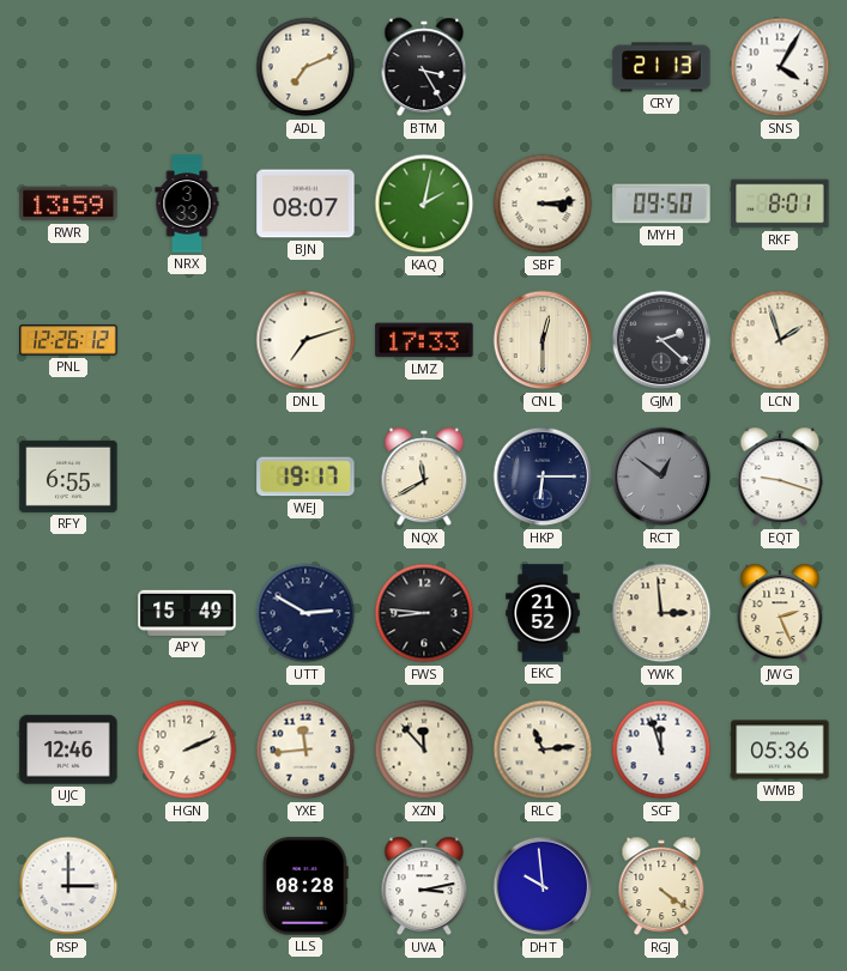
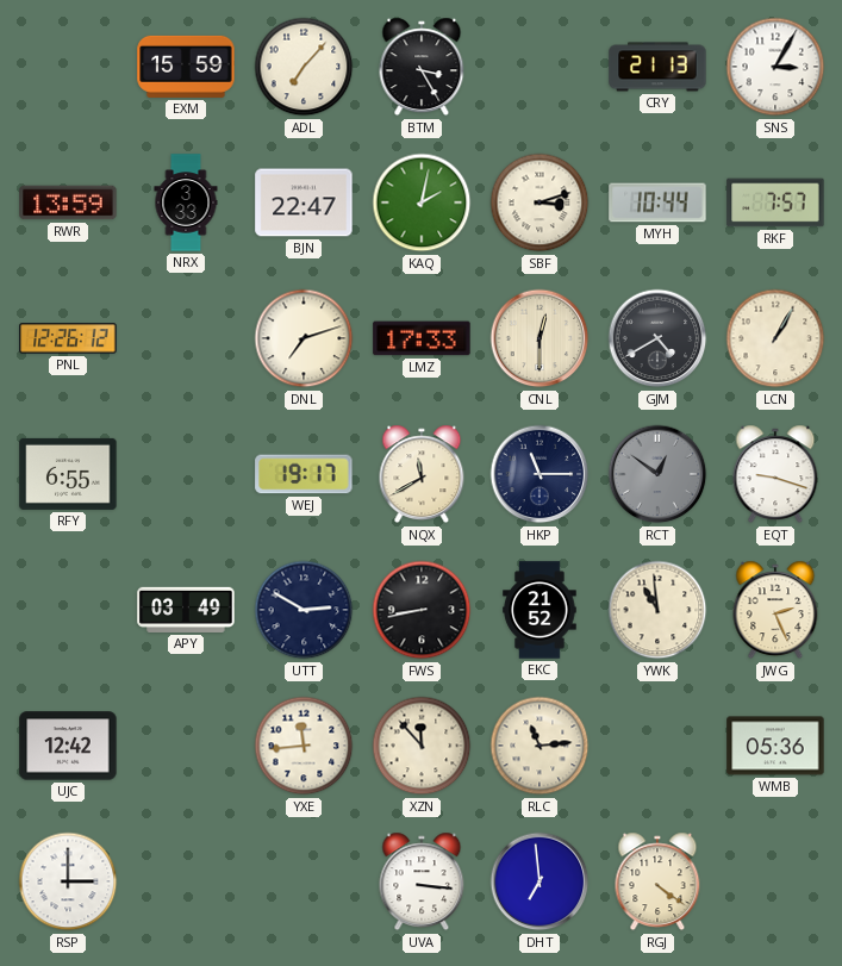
EXM: none -> 15:59 (186, 67)
ADL: 7:11 -> 7:07 (304, 67)
SNS: 4:05 -> 3:05 (775, 67)
BJN: 08:07 -> 22:47 (304, 202)
SBF: 3:14 -> 3:12 (539, 202)
MYH: 09:50 -> 10:44 (657, 202)
RKF: 8:01 -> 7:57 (775, 202)
GJM: 2:22 -> 4:40 (657, 338)
LCN: 1:57 -> 1:05 (775, 338)
HKP: 6:15 -> 11:15 (539, 474)
APY: 15:49 -> 03:49 (186, 610)
FWS: 8:46 -> 8:43 (422, 610)
YWK: 2:59 -> 10:59 (657, 610)
UJC: 12:46 -> 12:42 (68, 746)
HGN: 2:11 -> none (187, 750)
SCF: 11:57 -> none (661, 750)
LLS: 08:28 -> none (305, 886)
UVA: 3:13 -> 3:16 (422, 881)
DHT: 9:59 -> 6:59 (539, 881)
